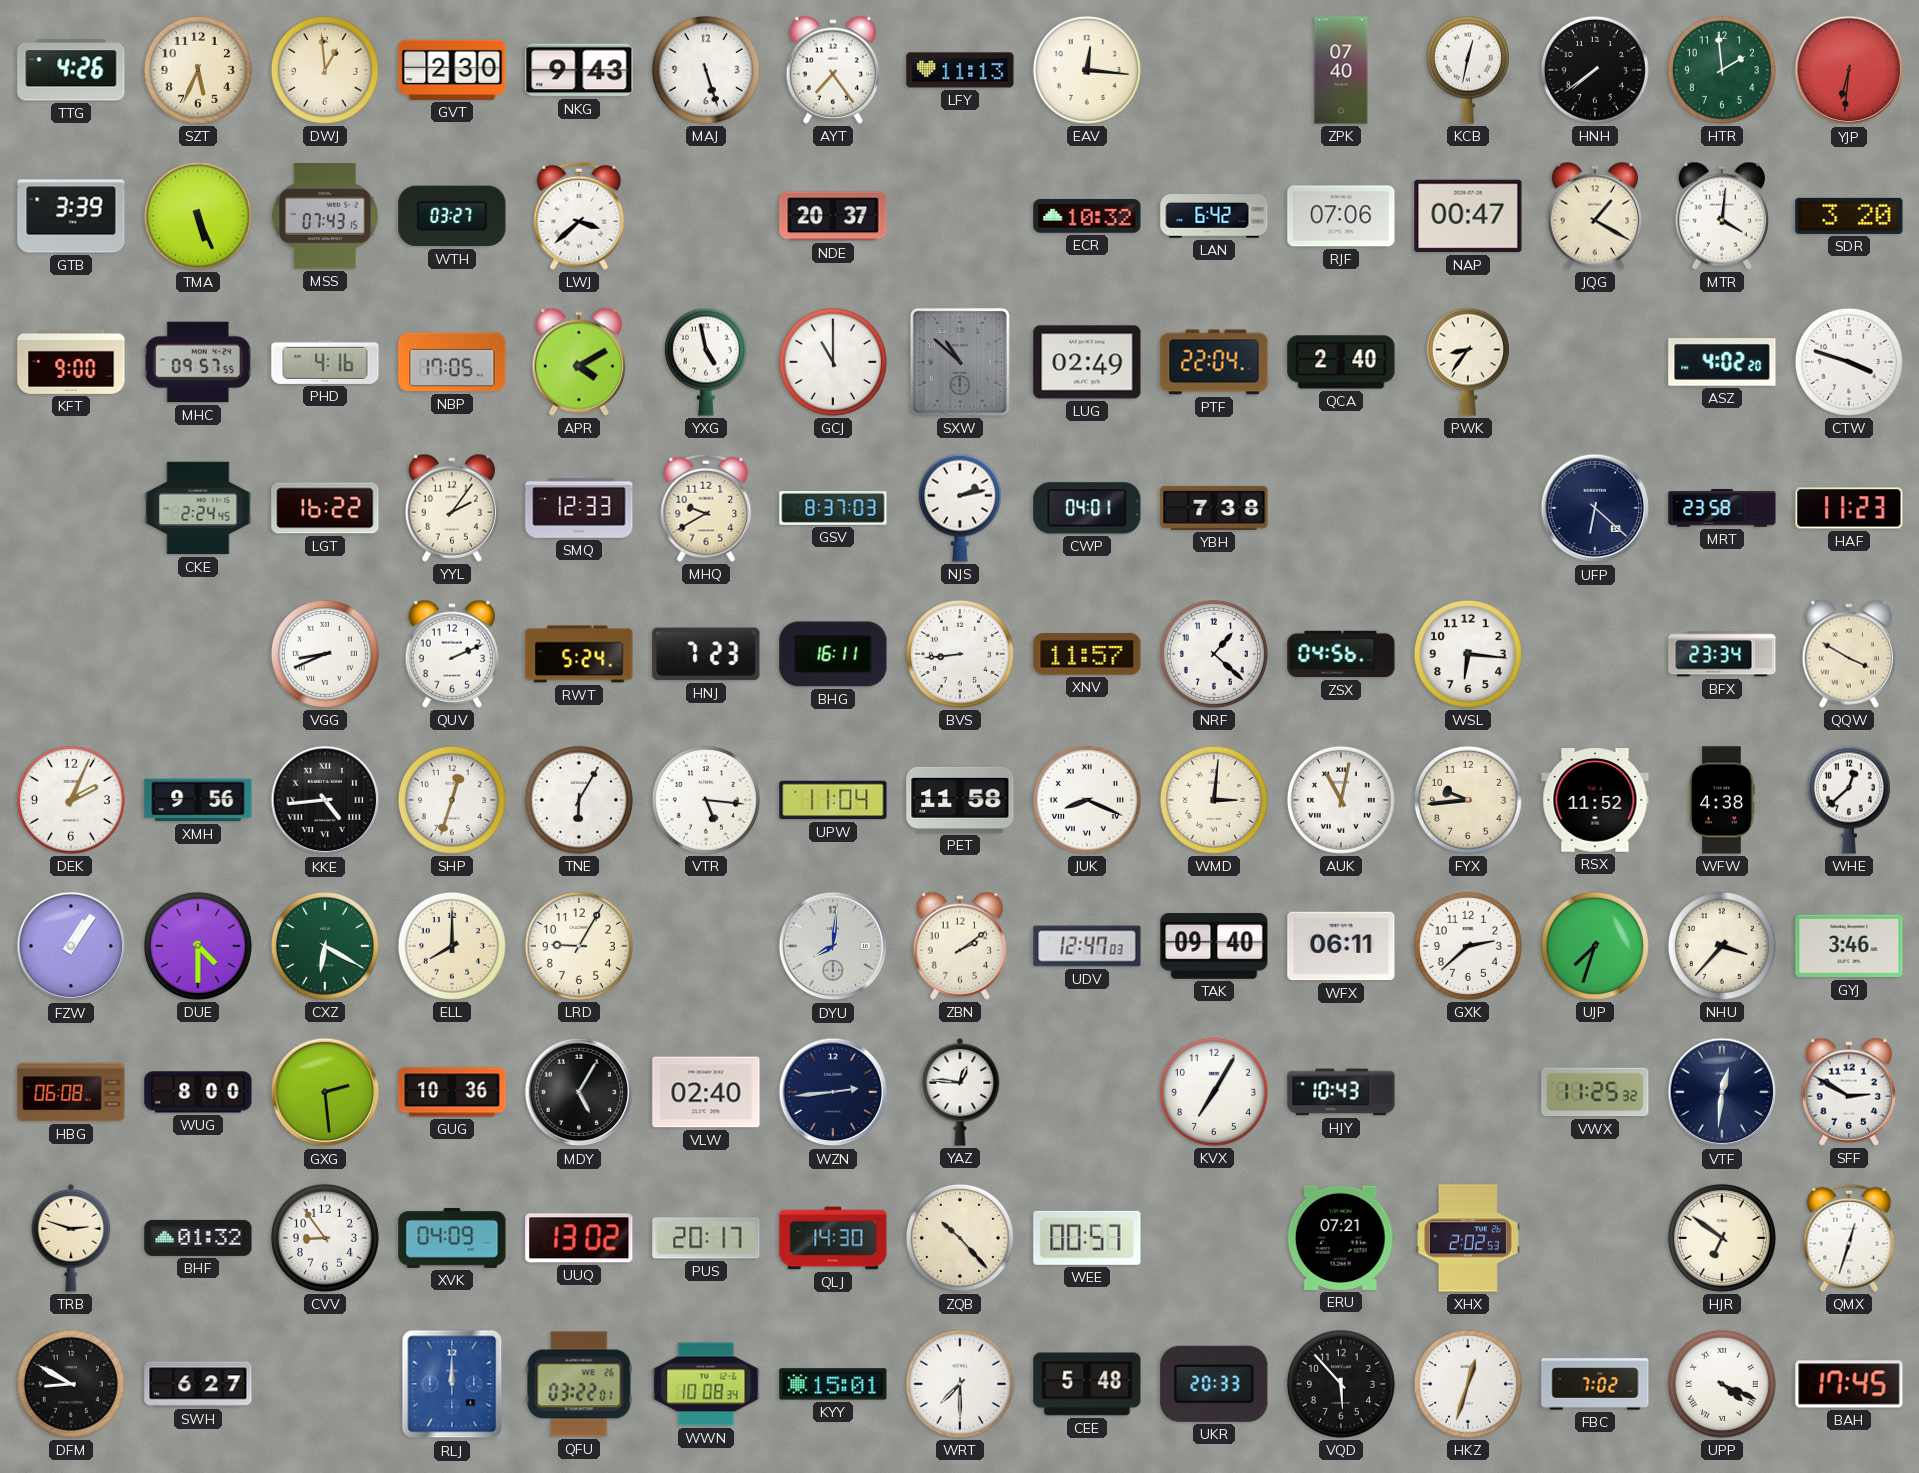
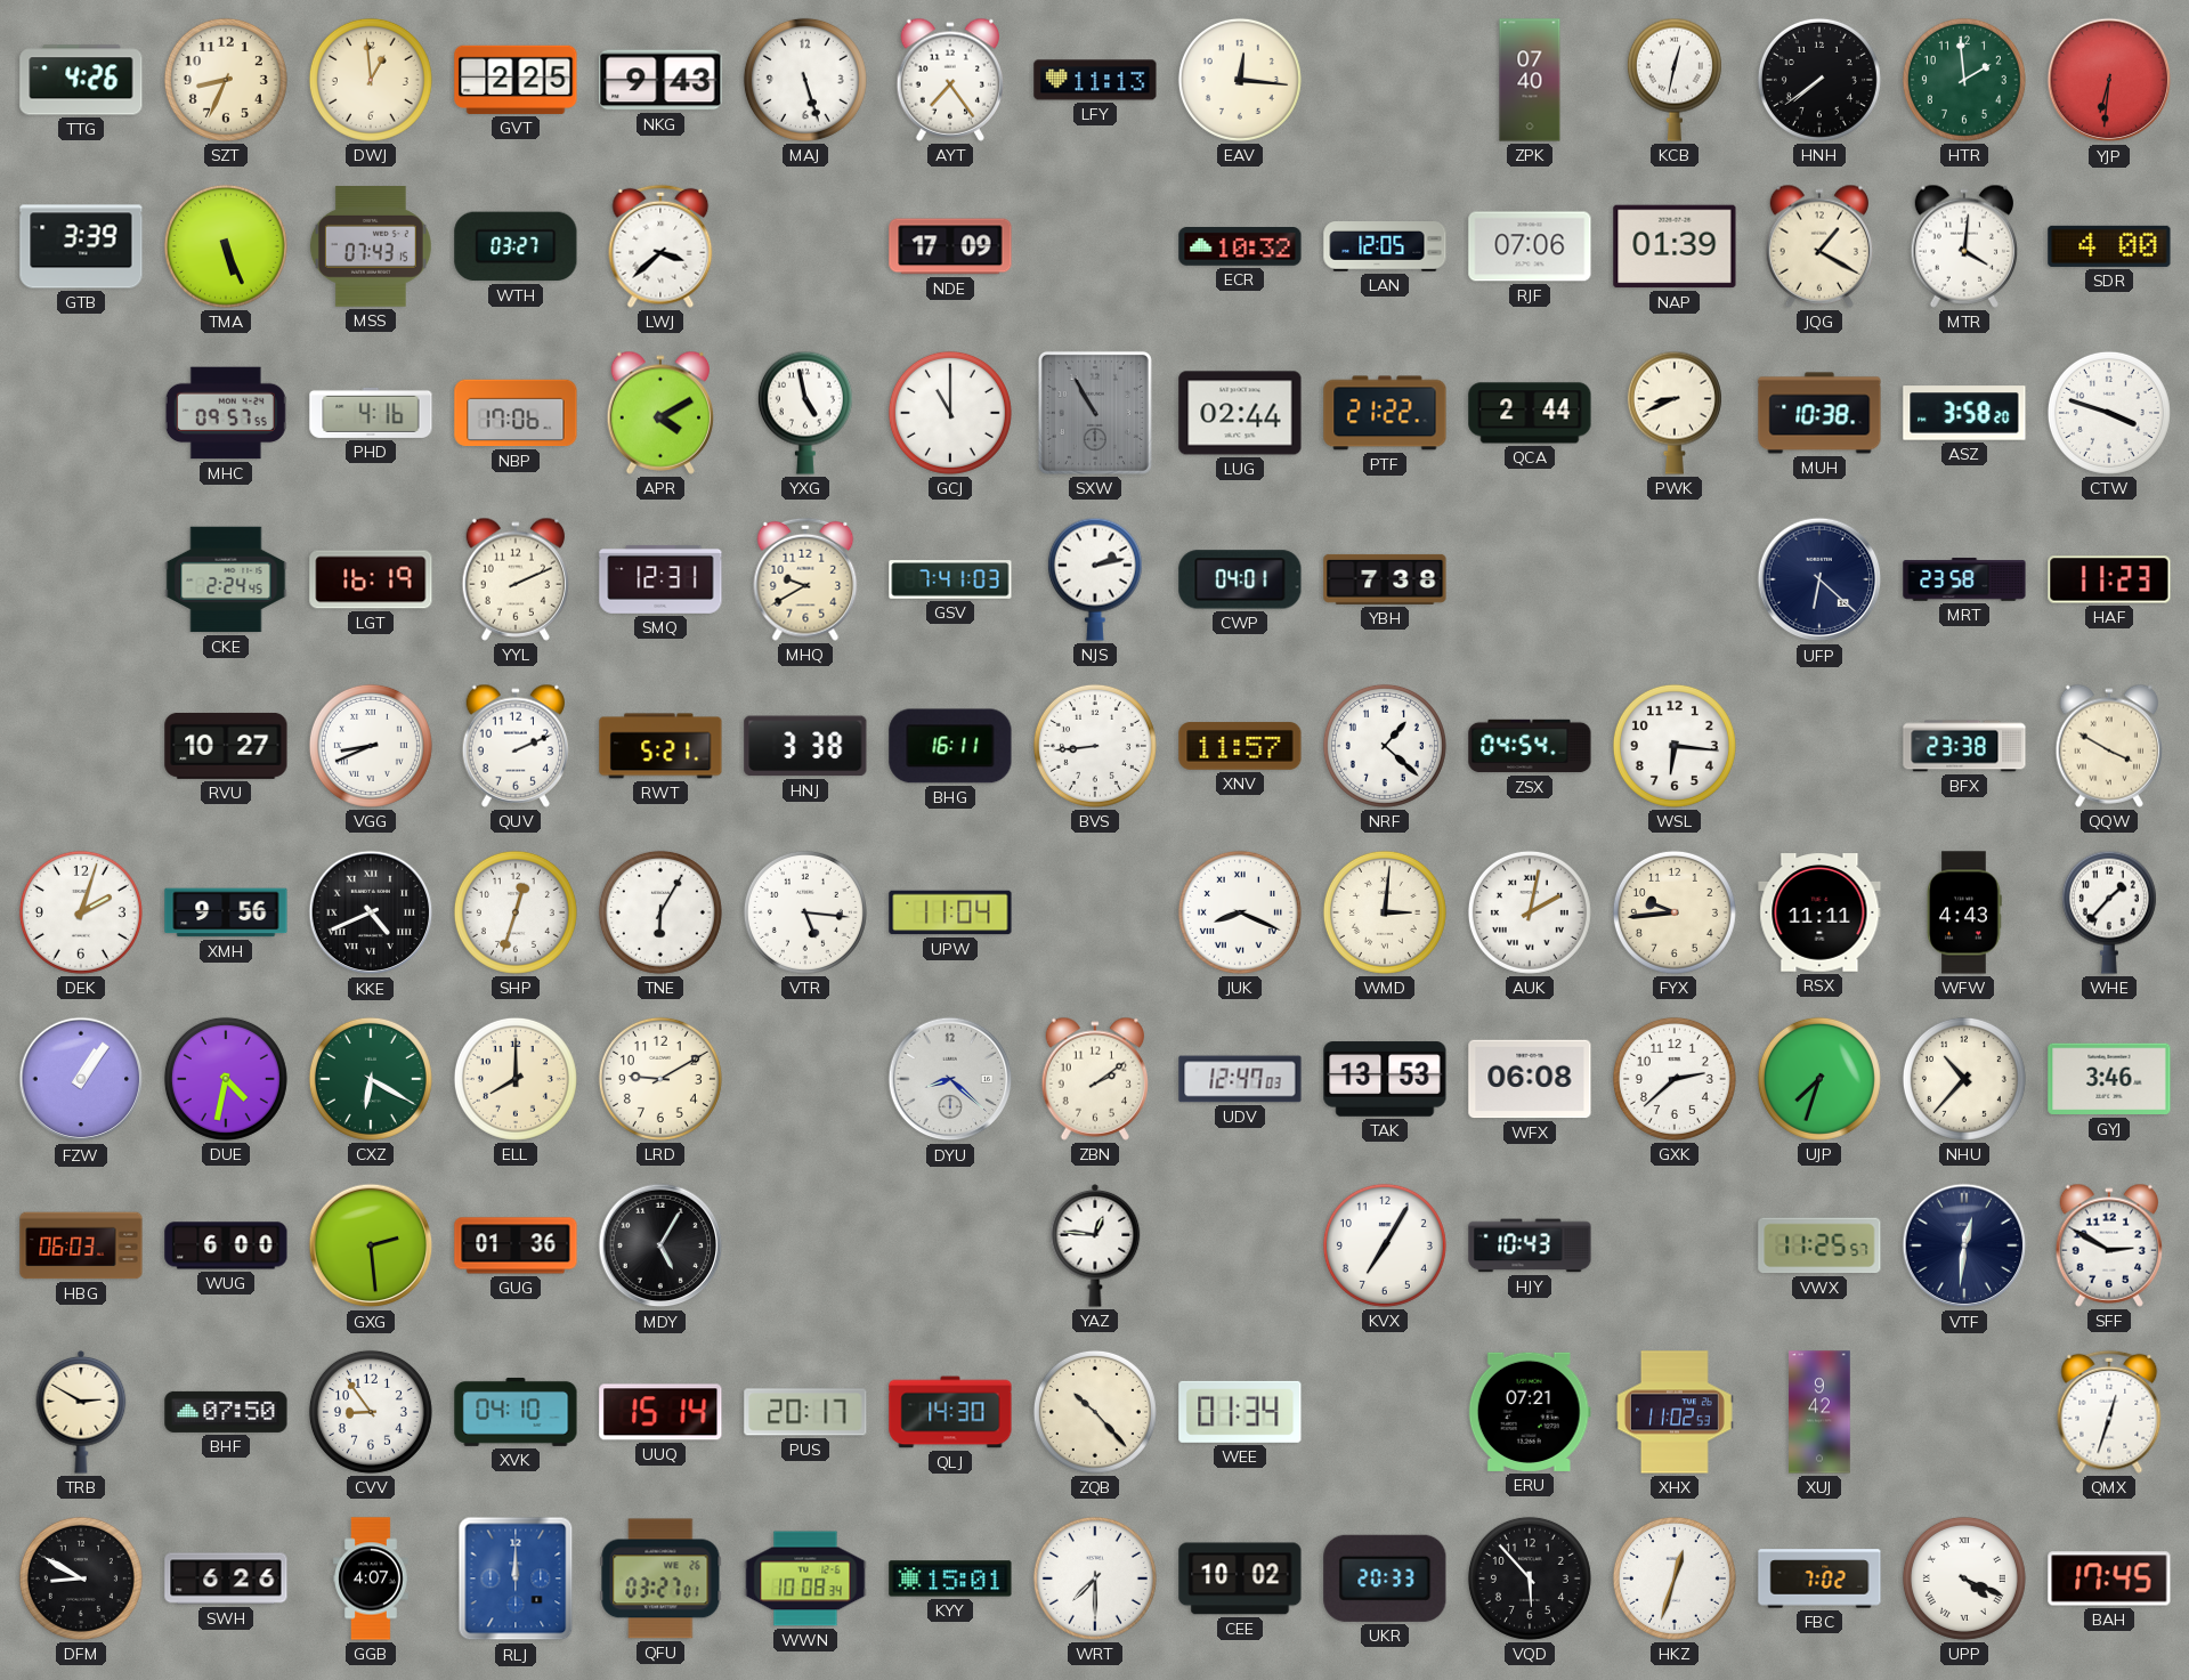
SZT: 5:34 -> 8:34 (226, 80)
GVT: 2:30 -> 2:25 (516, 80)
NDE: 20:37 -> 17:09 (950, 246)
LAN: 6:42 -> 12:05 (1385, 247)
NAP: 00:47 -> 01:39 (1675, 246)
SDR: 3:20 -> 4:00 (2109, 246)
KFT: 9:00 -> none (71, 362)
NBP: 17:05 -> 17:06 (516, 413)
SXW: 10:52 -> 10:55 (1095, 413)
LUG: 02:49 -> 02:44 (1240, 413)
PTF: 22:04 -> 21:22 (1385, 413)
QCA: 2:40 -> 2:44 (1530, 413)
PWK: 8:36 -> 8:41 (1675, 413)
MUH: none -> 10:38 (1819, 413)
ASZ: 4:02 -> 3:58 (1964, 413)
LGT: 16:22 -> 16:19 (371, 579)
YYL: 2:06 -> 2:11 (516, 579)
SMQ: 12:33 -> 12:31 (660, 579)
GSV: 8:37 -> 7:41 (950, 579)
RVU: none -> 10:27 (226, 746)
RWT: 5:24 -> 5:21 (660, 746)
HNJ: 7:23 -> 3:38 (805, 746)
ZSX: 04:56 -> 04:54 (1530, 746)
BFX: 23:34 -> 23:38 (1964, 746)
DEK: 2:04 -> 2:03 (81, 912)
KKE: 4:44 -> 4:41 (371, 912)
PET: 11:58 -> none (960, 800)
AUK: 11:02 -> 2:02 (1530, 912)
RSX: 11:52 -> 11:11 (1819, 912)
WFW: 4:38 -> 4:43 (1964, 912)
WHE: 12:38 -> 1:37 (2109, 912)
DUE: 4:30 -> 4:32 (226, 1079)
LRD: 9:05 -> 9:10 (660, 1079)
DYU: 8:01 -> 8:22 (950, 1079)
TAK: 09:40 -> 13:53 (1385, 1079)
WFX: 06:11 -> 06:08 (1530, 1079)
NHU: 3:37 -> 10:37 (1964, 1079)
HBG: 06:08 -> 06:03 (81, 1245)
WUG: 8:00 -> 6:00 (226, 1245)
GUG: 10:36 -> 01:36 (516, 1245)
VLW: 02:40 -> none (706, 1092)
WZN: 2:44 -> none (833, 1092)
VWX: 11:25:32 -> 11:25:57 (1819, 1245)
TRB: 2:48 -> 2:50 (81, 1413)
BHF: 01:32 -> 07:50 (226, 1412)
XVK: 04:09 -> 04:10 (516, 1412)
UUQ: 13:02 -> 15:14 (660, 1412)
WEE: 00:57 -> 01:34 (1240, 1412)
XHX: 2:02 -> 11:02 (1676, 1412)
XUJ: none -> 9:42 (1819, 1412)
HJR: 6:51 -> none (1722, 1238)
SWH: 6:27 -> 6:26 (226, 1578)
GGB: none -> 4:07 (371, 1578)
QFU: 03:22 -> 03:27 (660, 1578)
CEE: 5:48 -> 10:02 (1240, 1578)
